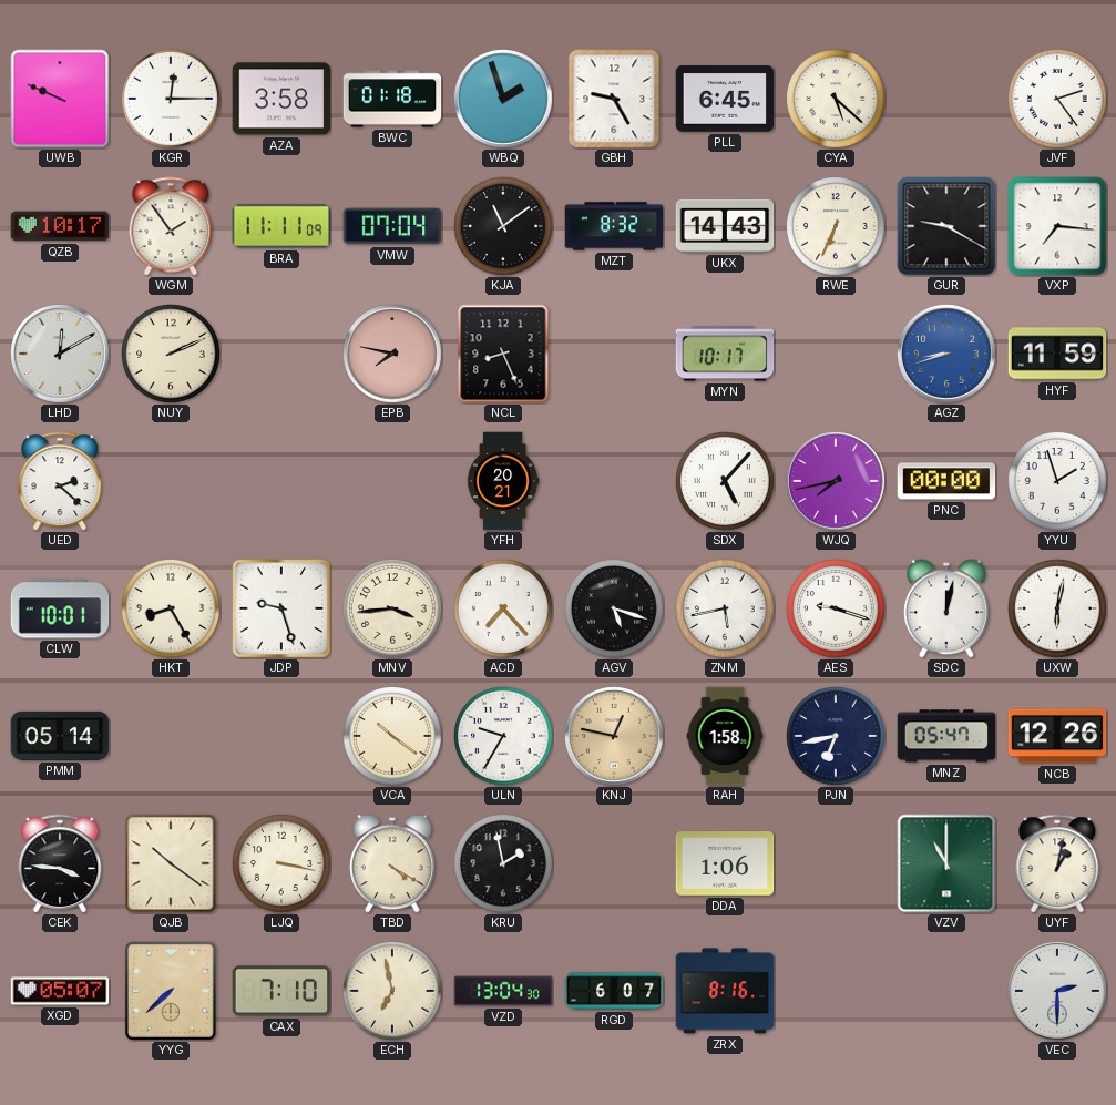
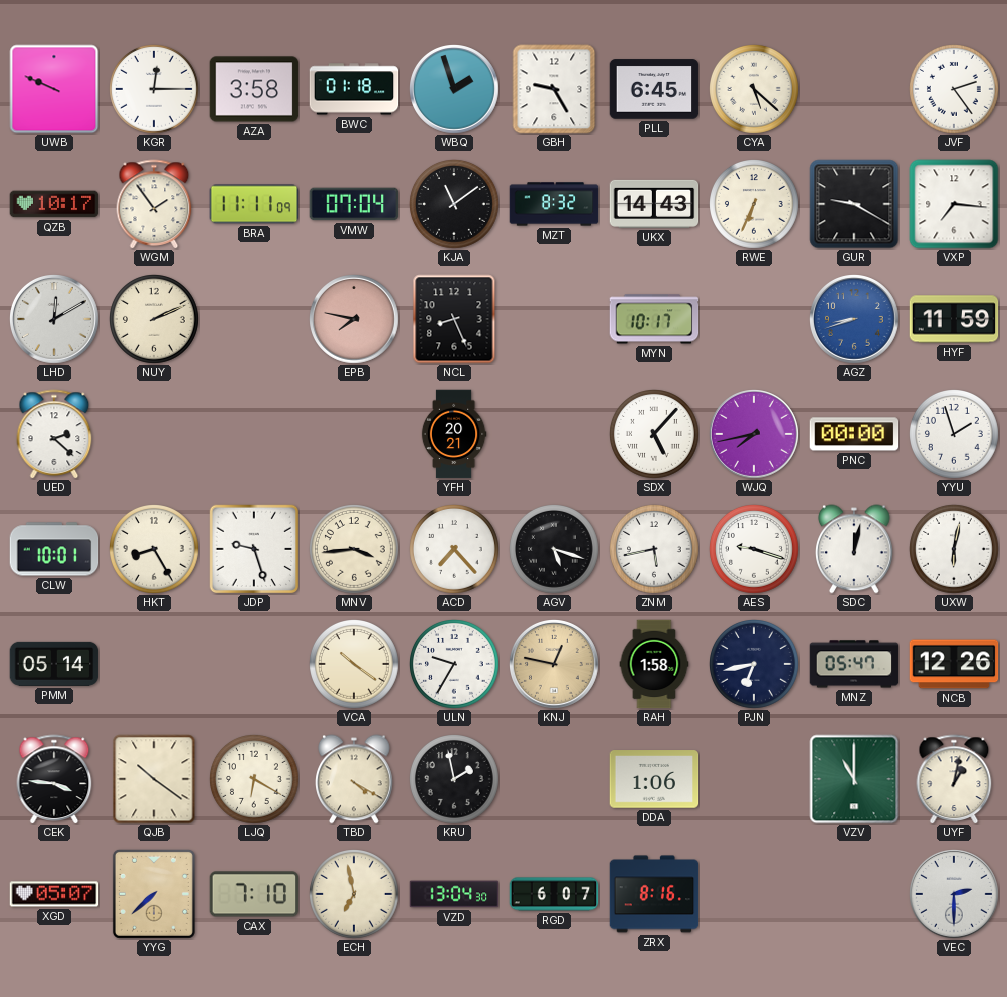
LJQ: 3:17 -> 6:20 (255, 780)
